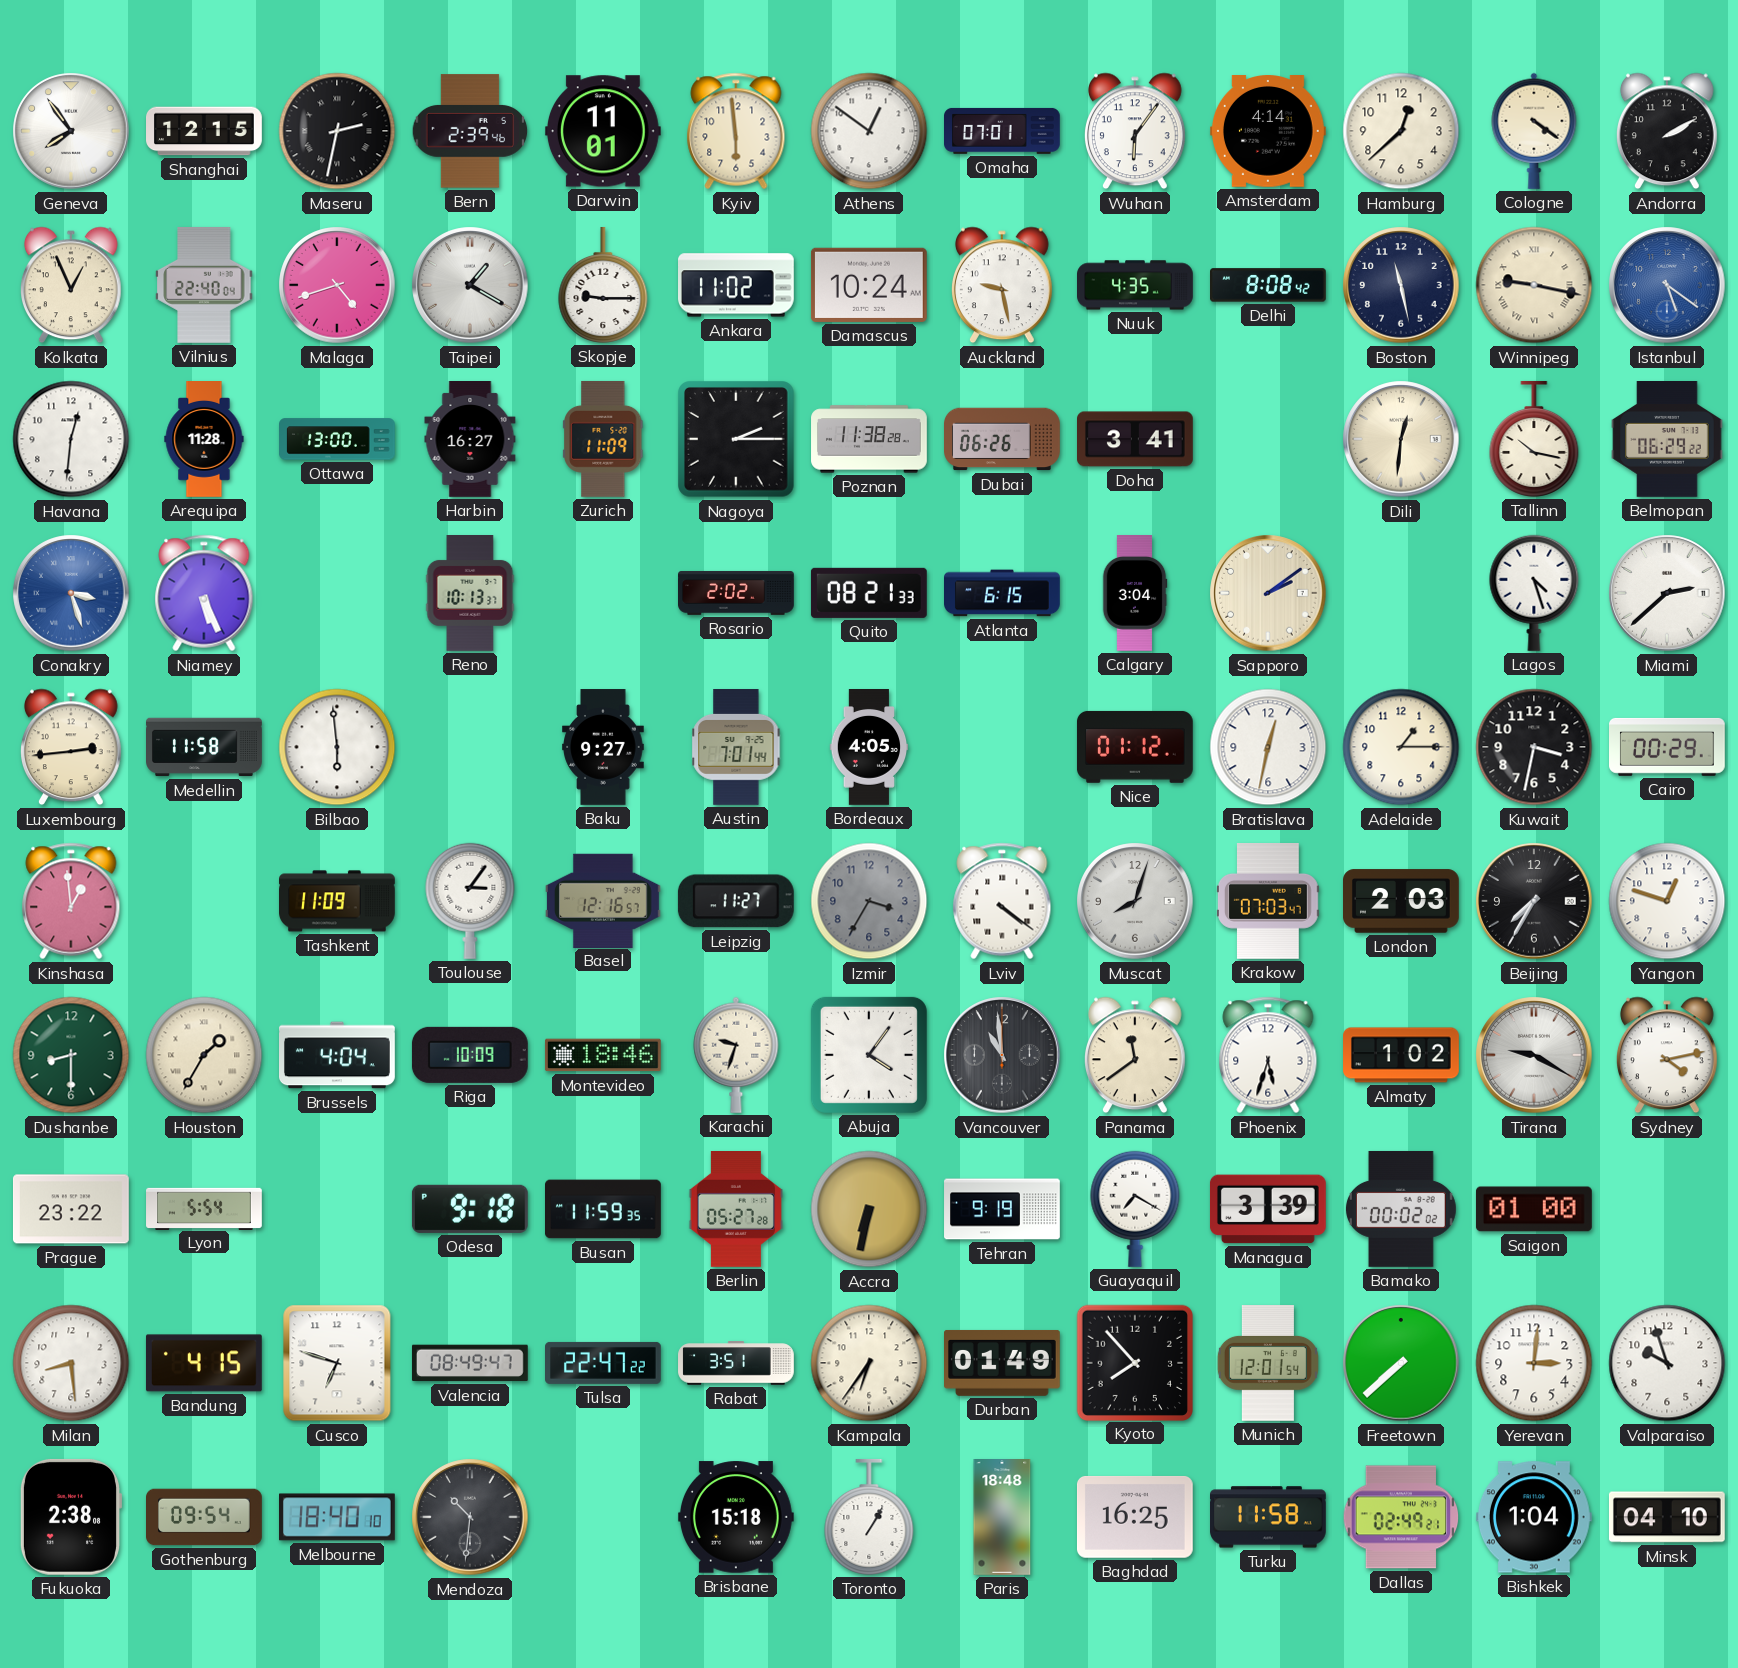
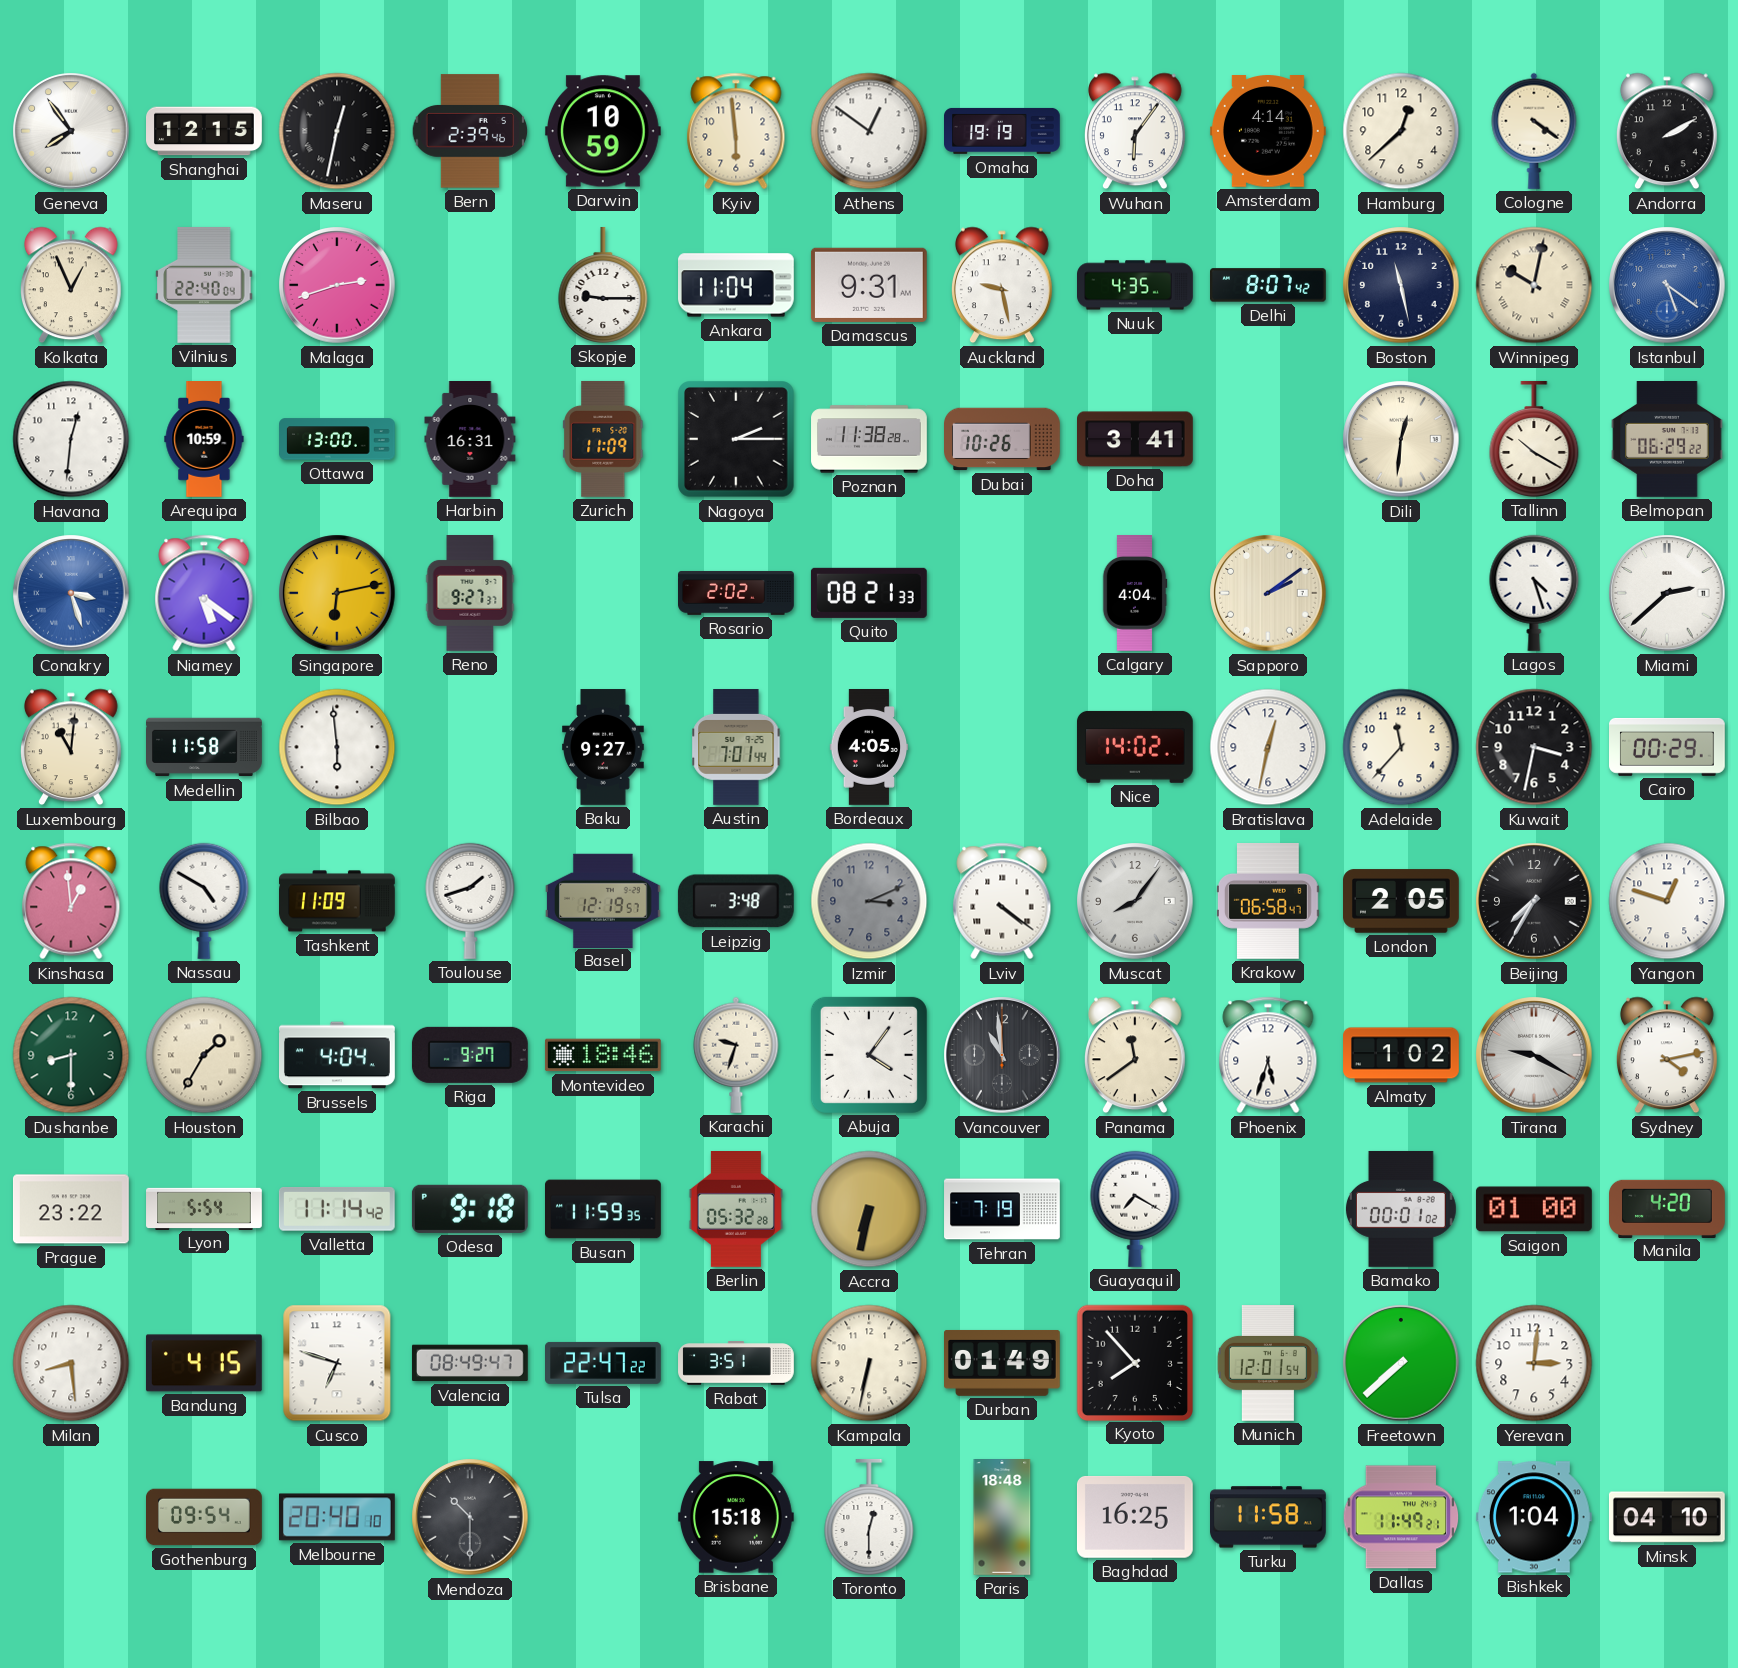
Maseru: 2:32 -> 12:32 (337, 131)
Darwin: 11:01 -> 10:59 (603, 131)
Omaha: 07:01 -> 19:19 (1003, 131)
Malaga: 4:42 -> 2:42 (337, 285)
Taipei: 1:20 -> none (470, 285)
Ankara: 11:02 -> 11:04 (737, 285)
Damascus: 10:24 -> 9:31 (869, 285)
Delhi: 8:08 -> 8:07 (1269, 285)
Winnipeg: 9:17 -> 10:02 (1534, 285)
Arequipa: 11:28 -> 10:59 (204, 440)
Harbin: 16:27 -> 16:31 (470, 440)
Dubai: 06:26 -> 10:26 (1003, 439)
Tallinn: 10:17 -> 10:20 (1534, 439)
Niamey: 5:26 -> 5:21 (204, 593)
Singapore: none -> 6:13 (337, 593)
Reno: 10:13 -> 9:27 (470, 594)
Atlanta: 6:15 -> none (1003, 593)
Calgary: 3:04 -> 4:04 (1135, 594)
Luxembourg: 2:44 -> 11:01 (71, 747)
Nice: 01:12 -> 14:02 (1135, 747)
Adelaide: 1:15 -> 11:37 (1401, 747)
Nassau: none -> 4:50 (204, 901)
Toulouse: 3:06 -> 1:42 (470, 901)
Basel: 12:16 -> 12:19 (603, 900)
Leipzig: 11:27 -> 3:48 (736, 901)
Izmir: 3:35 -> 3:11 (869, 901)
Muscat: 8:03 -> 8:06 (1135, 901)
Krakow: 07:03 -> 06:58 (1269, 902)
London: 2:03 -> 2:05 (1402, 901)
Riga: 10:09 -> 9:27 (470, 1055)
Valletta: none -> 11:14 (337, 1210)
Berlin: 05:27 -> 05:32 (736, 1210)
Tehran: 9:19 -> 7:19 (1002, 1209)
Managua: 3:39 -> none (1268, 1209)
Bamako: 00:02 -> 00:01 (1401, 1209)
Manila: none -> 4:20 (1668, 1208)
Kampala: 6:36 -> 6:32 (869, 1363)
Valparaiso: 9:57 -> none (1667, 1363)
Fukuoka: 2:38 -> none (70, 1517)
Melbourne: 18:40 -> 20:40 (338, 1517)
Mendoza: 10:31 -> 10:30 (470, 1517)
Toronto: 1:05 -> 12:30 (869, 1517)
Dallas: 02:49 -> 11:49 (1401, 1517)
